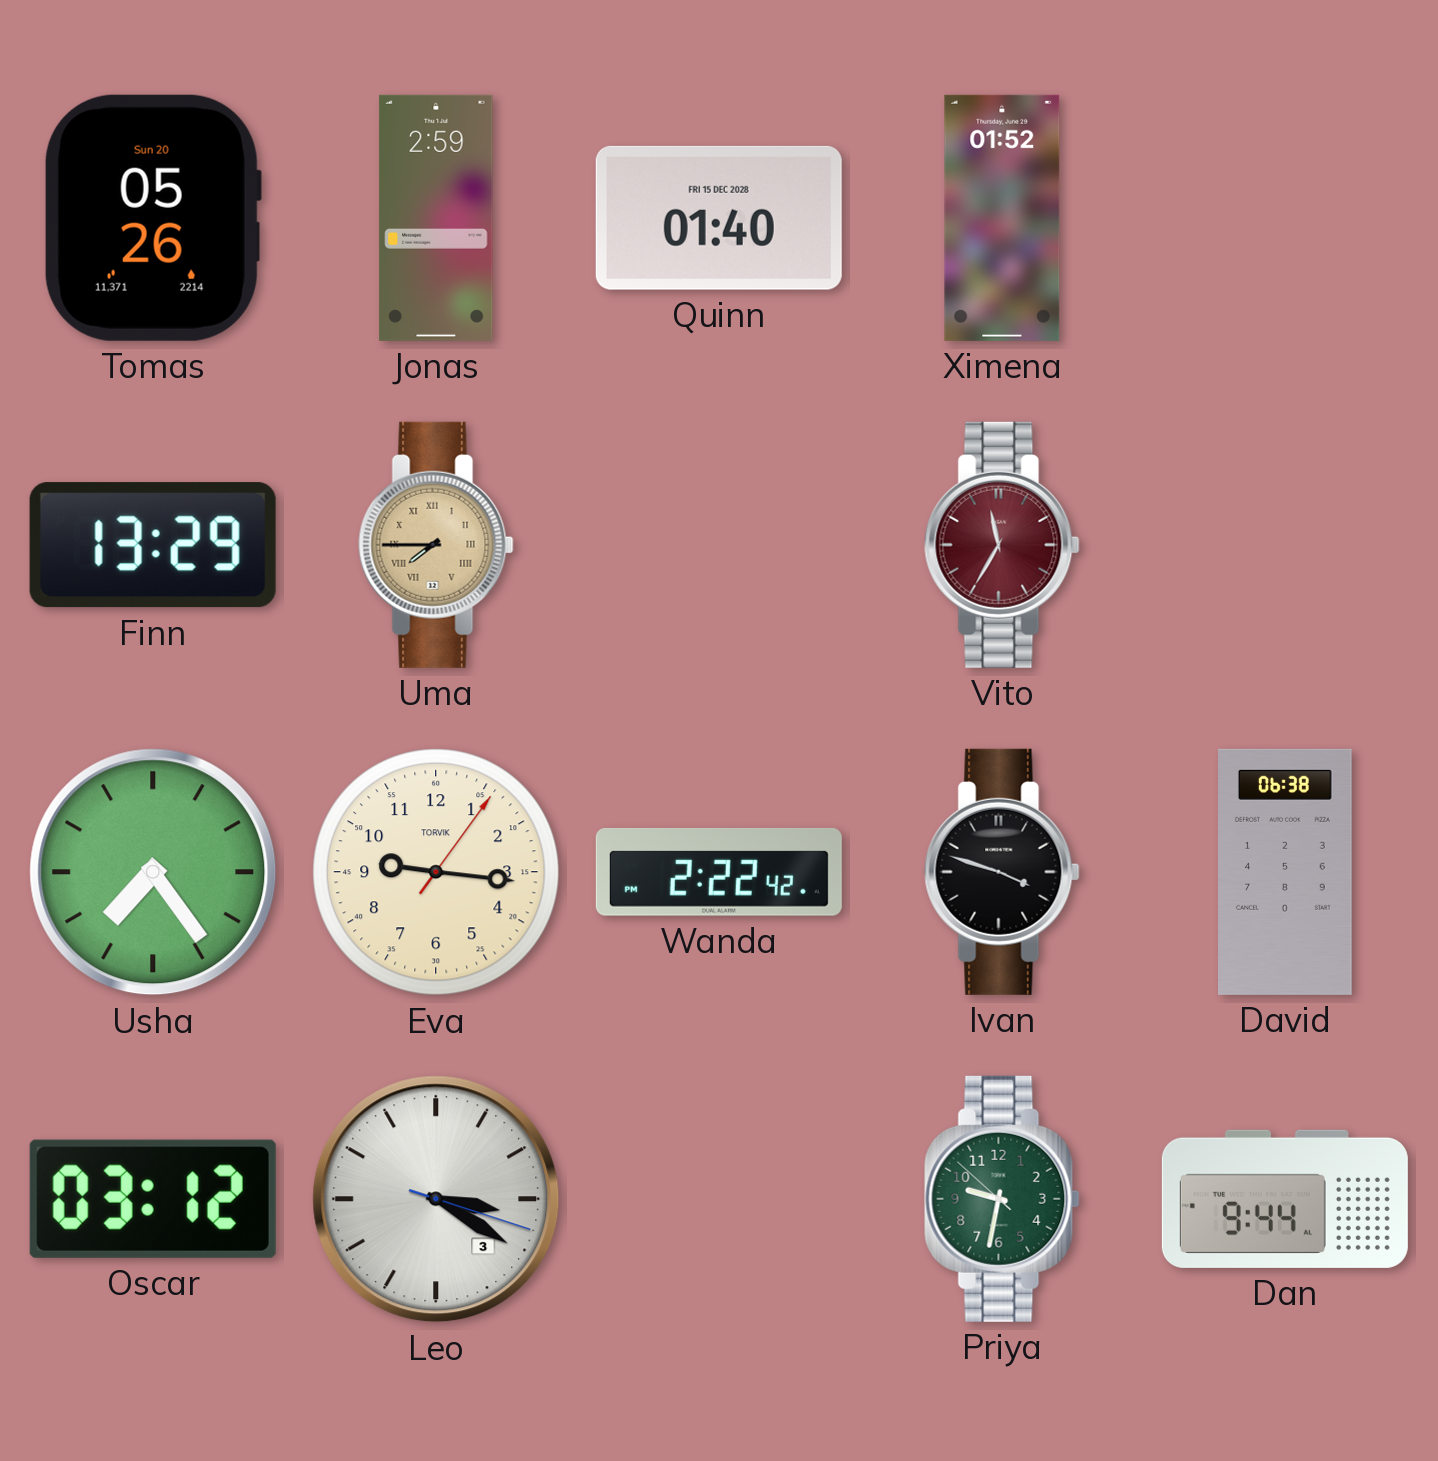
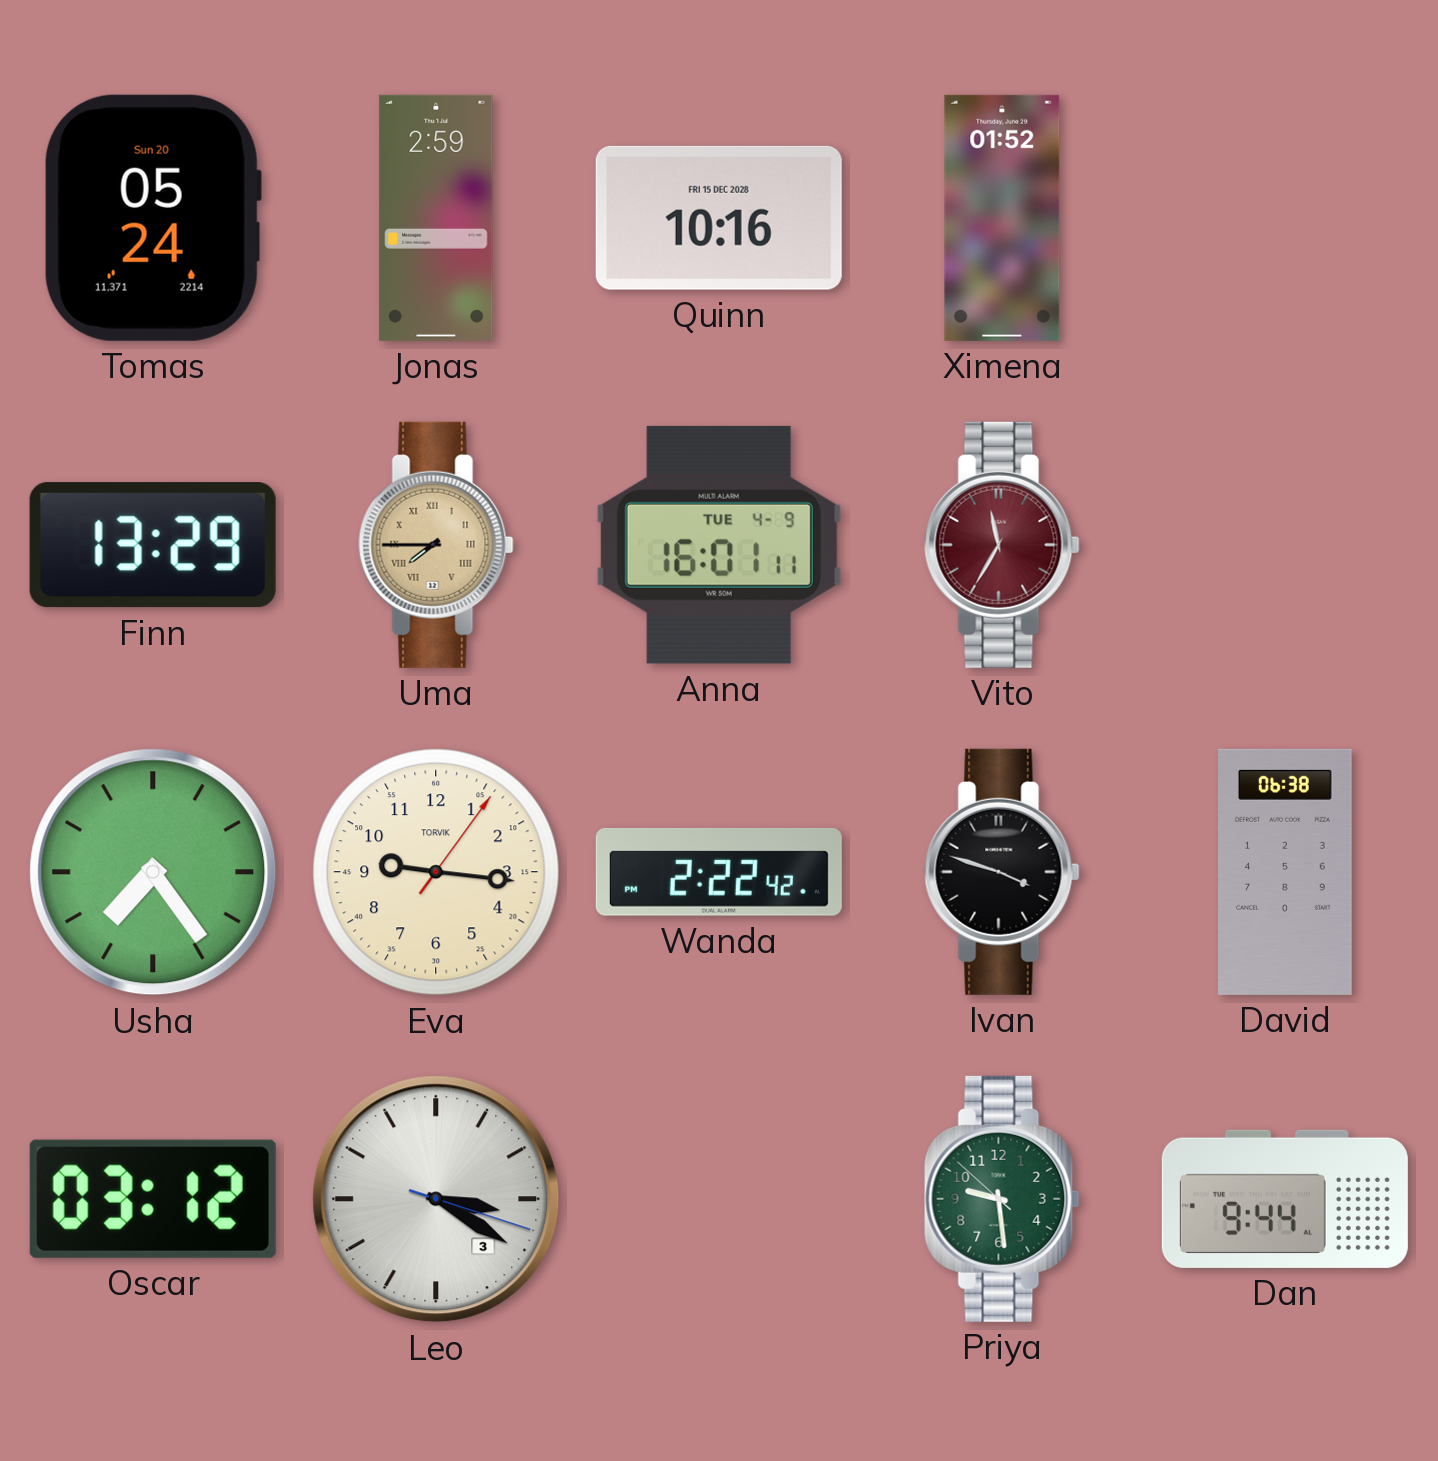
Tomas: 05:26 -> 05:24 (153, 218)
Quinn: 01:40 -> 10:16 (719, 218)
Anna: none -> 16:01 (719, 545)
Priya: 9:31 -> 9:28 (1002, 1199)
